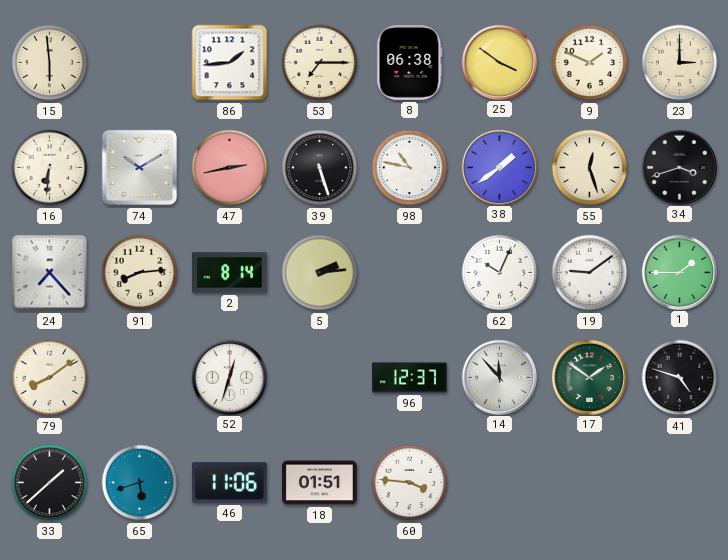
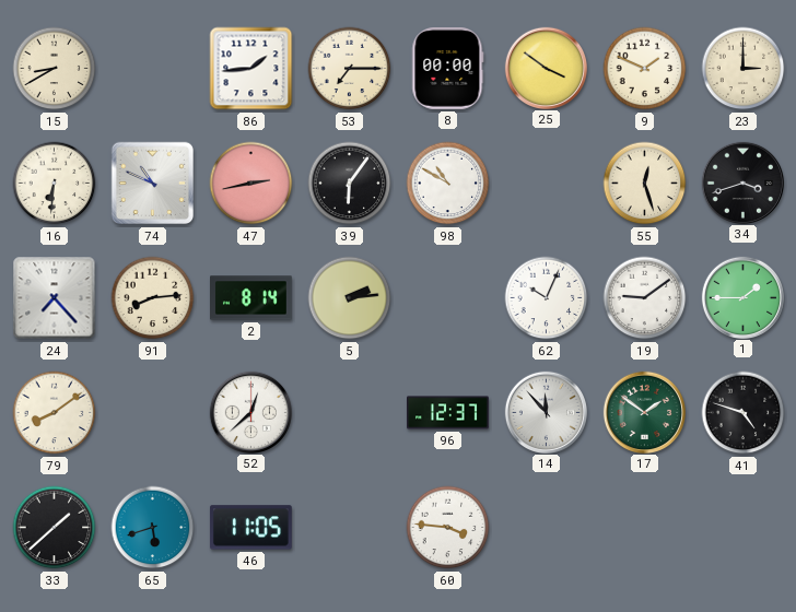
15: 5:59 -> 8:40 (55, 69)
8: 06:38 -> 00:00 (448, 69)
74: 10:10 -> 10:49 (153, 184)
39: 5:27 -> 6:06 (350, 184)
98: 10:47 -> 10:50 (448, 184)
38: 1:39 -> none (499, 167)
52: 12:33 -> 12:38 (250, 412)
46: 11:06 -> 11:05 (250, 528)
18: 01:51 -> none (320, 483)
